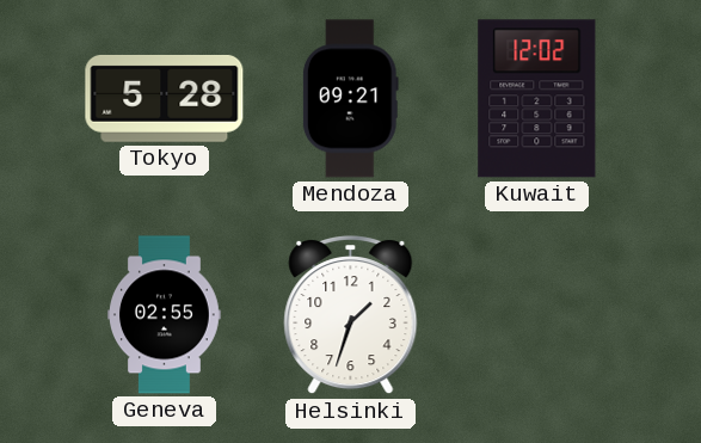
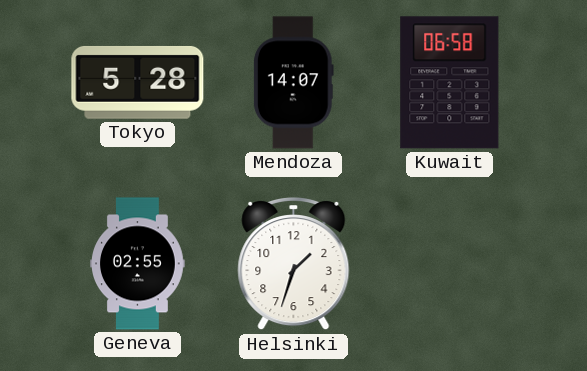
Mendoza: 09:21 -> 14:07 (293, 83)
Kuwait: 12:02 -> 06:58 (450, 83)
